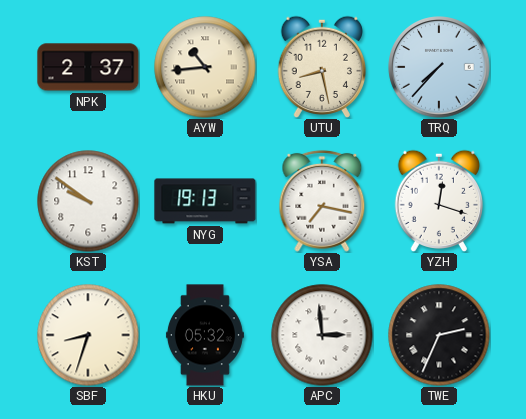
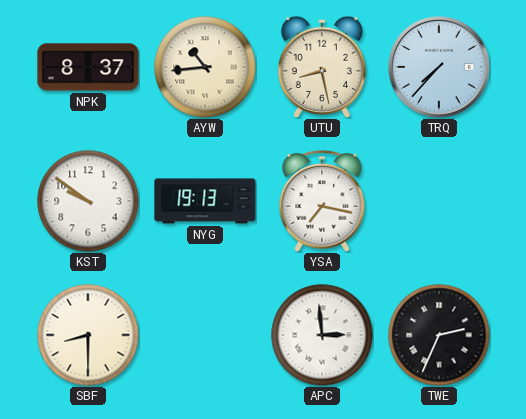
NPK: 2:37 -> 8:37 (88, 67)
YZH: 12:18 -> none (438, 201)
SBF: 8:33 -> 8:30 (88, 335)
HKU: 05:32 -> none (205, 335)
